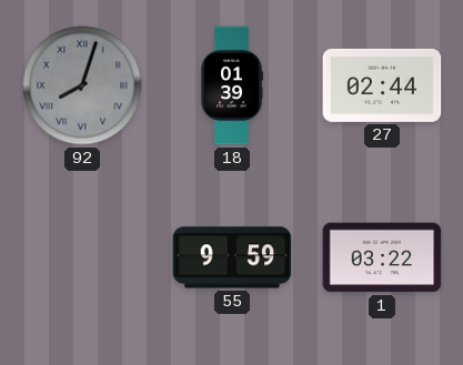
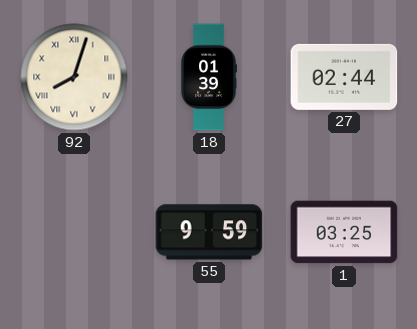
92 dial: grey -> cream (74, 77)
1: 03:22 -> 03:25 (344, 232)
